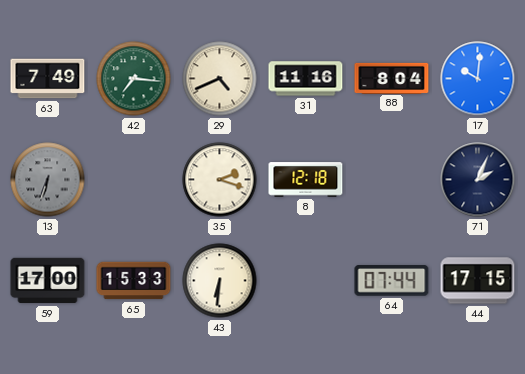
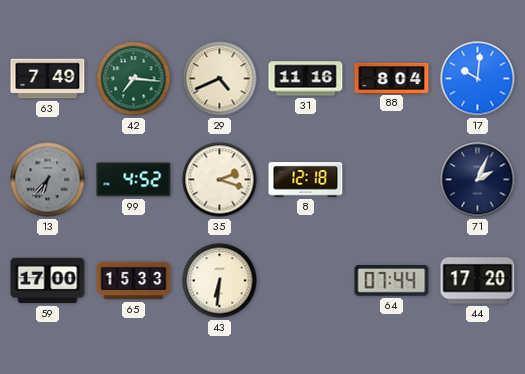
13: 6:33 -> 6:37 (48, 180)
99: none -> 4:52 (134, 180)
44: 17:15 -> 17:20 (478, 281)
